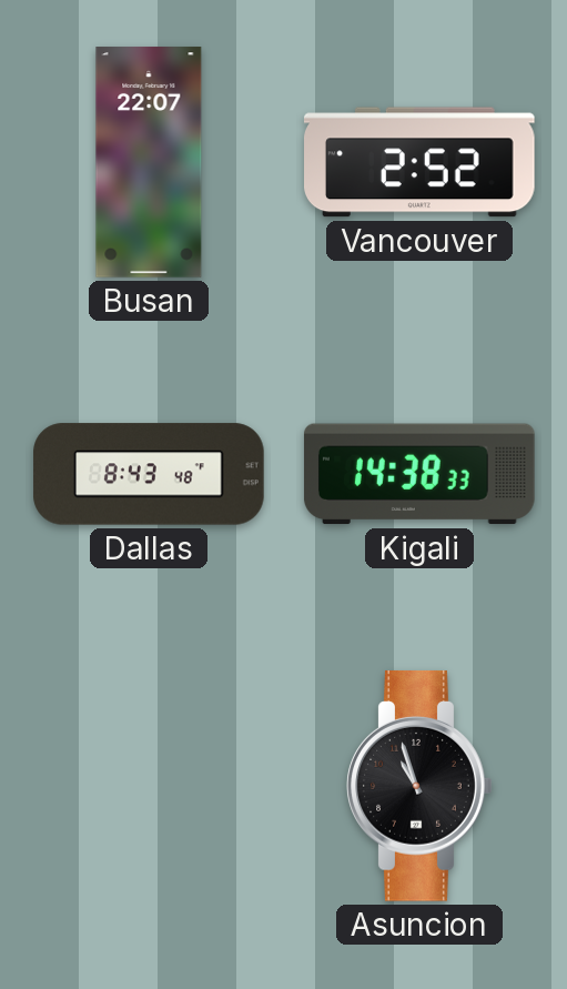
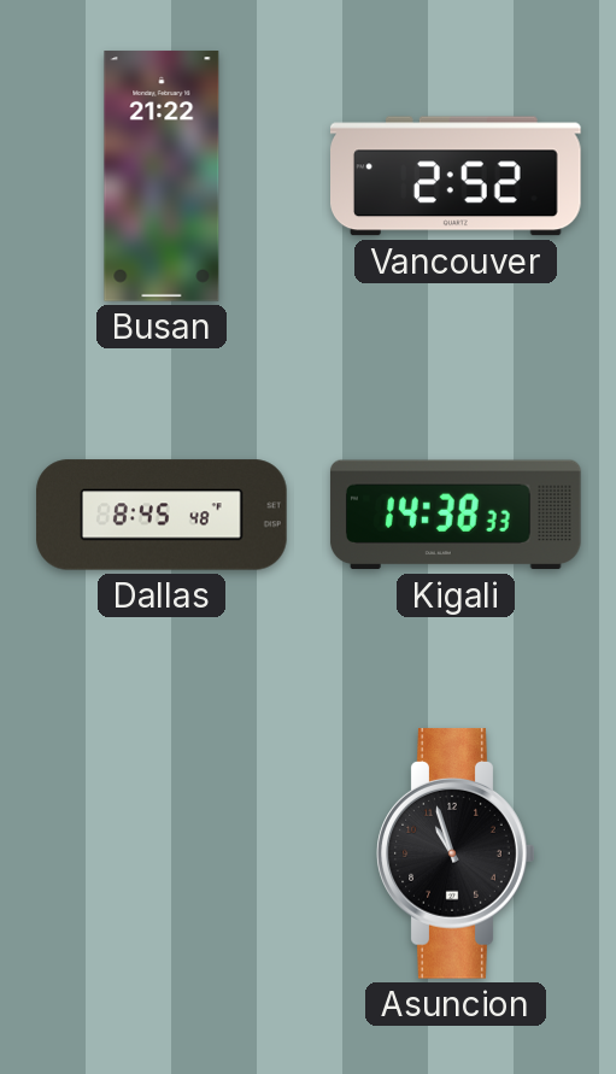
Busan: 22:07 -> 21:22 (162, 176)
Dallas: 8:43 -> 8:45 (162, 515)
